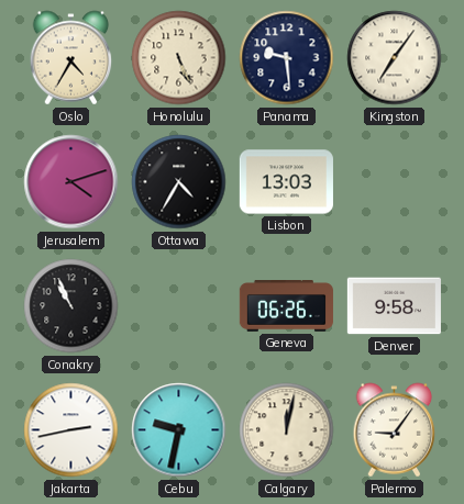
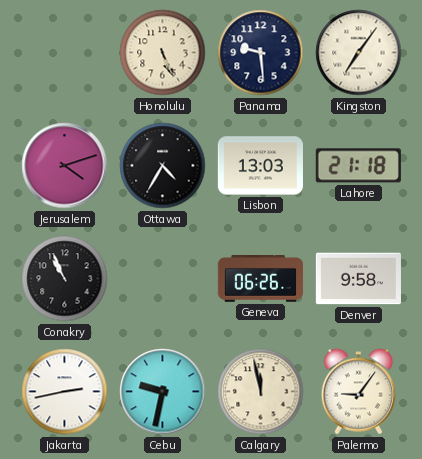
Oslo: 4:35 -> none (71, 58)
Lahore: none -> 21:18 (358, 166)
Calgary: 12:02 -> 11:58 (261, 392)
